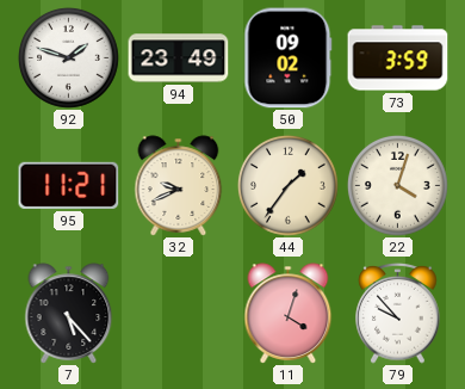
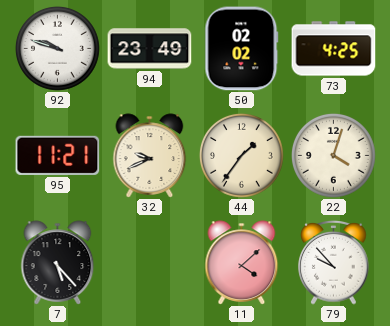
92: 1:48 -> 9:48 (57, 48)
50: 09:02 -> 02:02 (242, 49)
73: 3:59 -> 4:25 (334, 49)
11: 4:03 -> 4:08 (242, 263)
